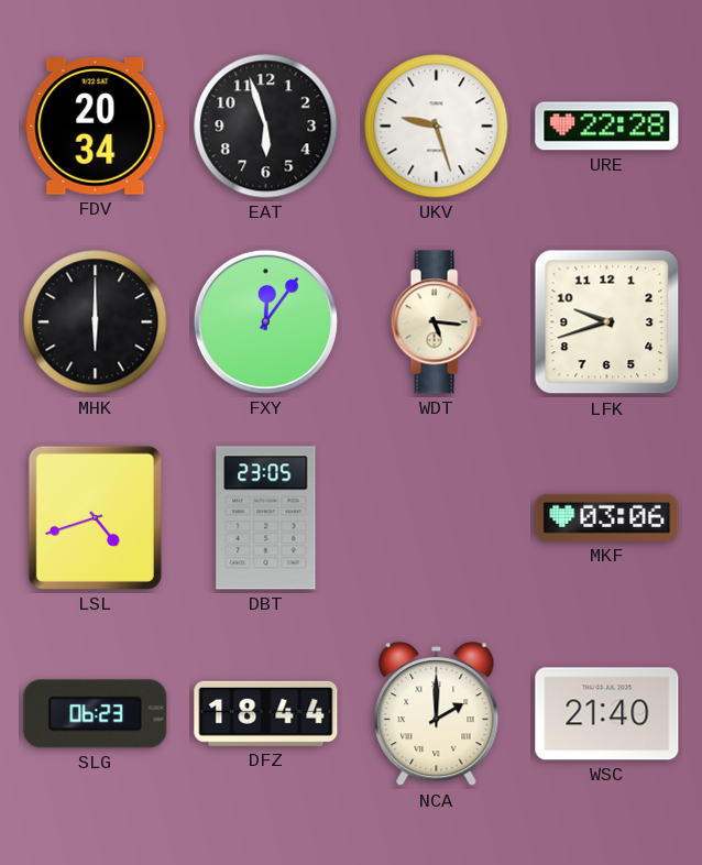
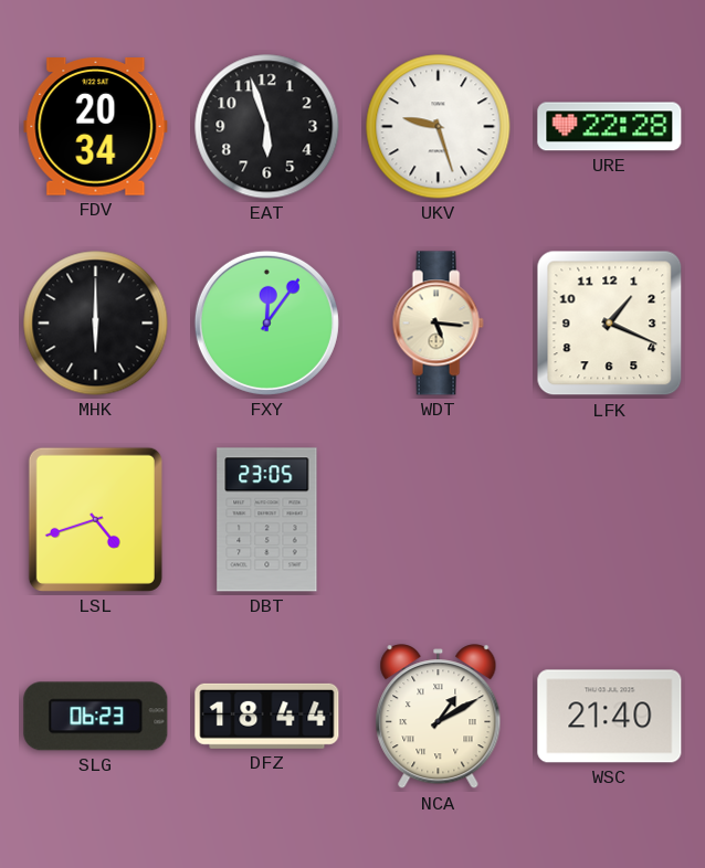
LFK: 9:42 -> 1:19 (610, 324)
MKF: 03:06 -> none (607, 517)
NCA: 2:00 -> 1:10 (439, 717)
